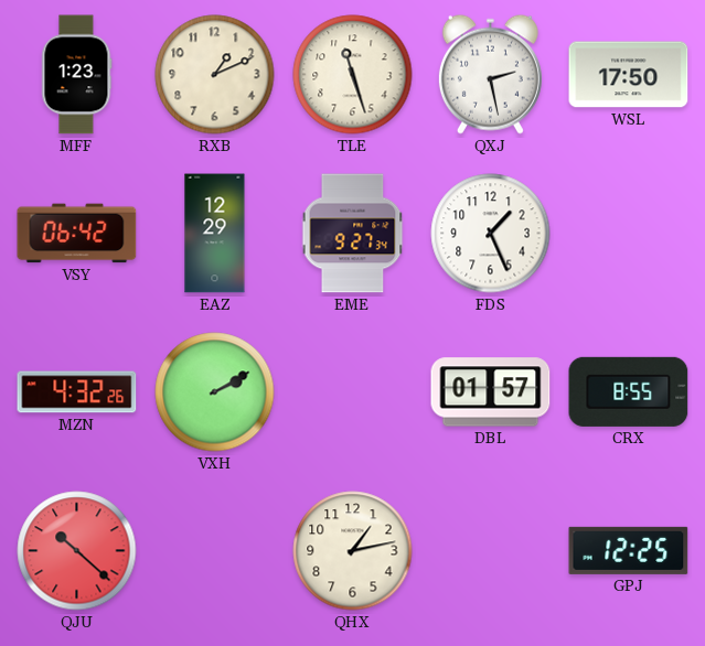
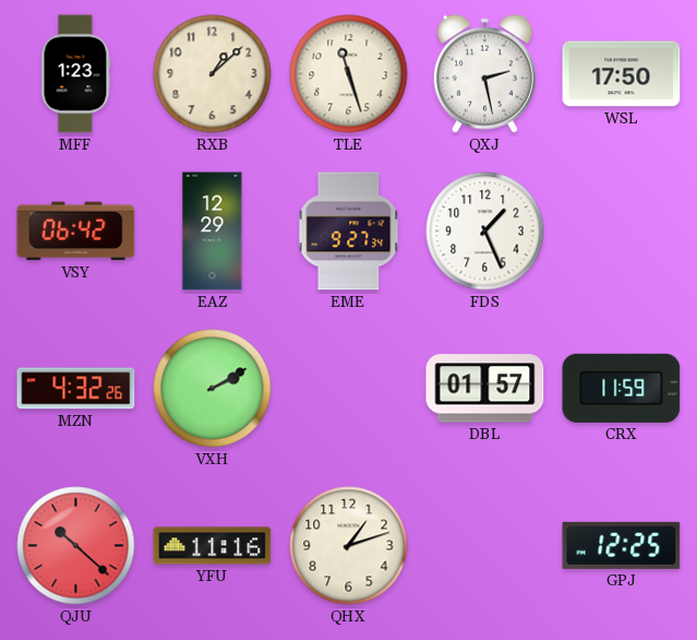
RXB: 1:11 -> 1:08 (213, 74)
CRX: 8:55 -> 11:59 (622, 388)
YFU: none -> 11:16 (213, 546)
QHX: 1:13 -> 1:12 (349, 546)
